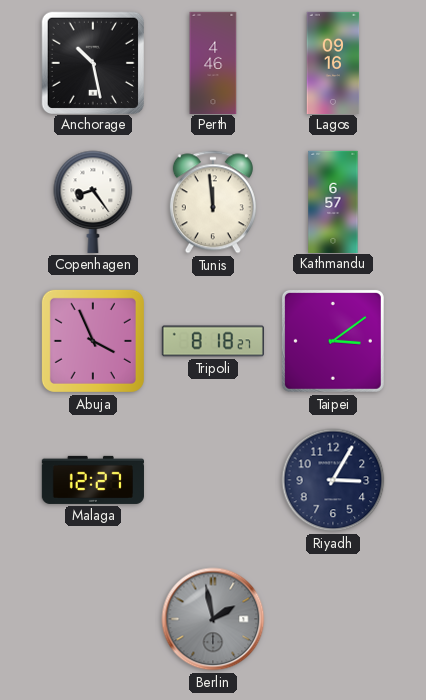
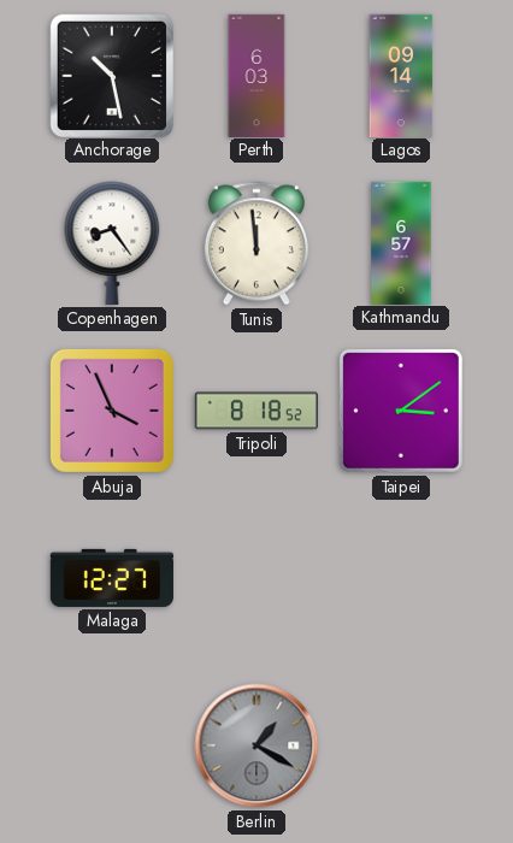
Perth: 4:46 -> 6:03 (256, 75)
Lagos: 09:16 -> 09:14 (401, 75)
Tripoli: 8:18:27 -> 8:18:52 (256, 411)
Riyadh: 3:05 -> none (333, 480)
Berlin: 1:58 -> 1:20 (256, 745)
